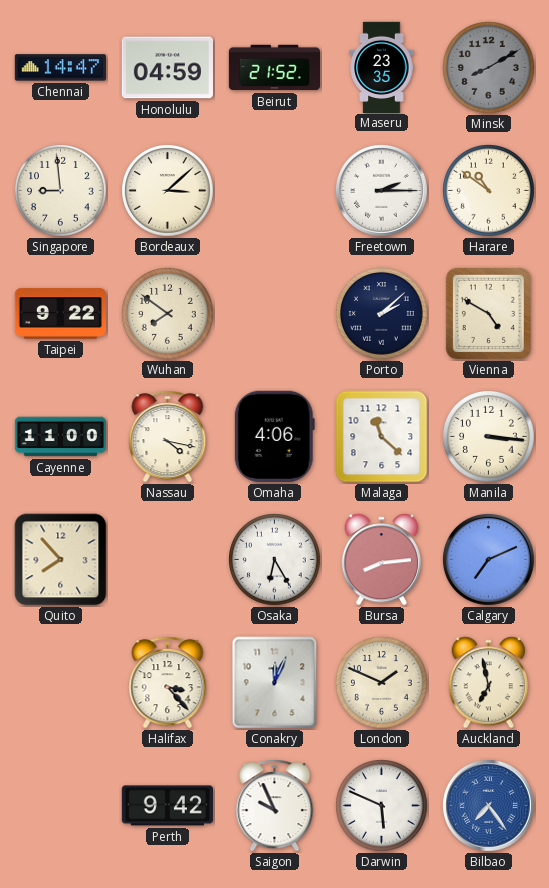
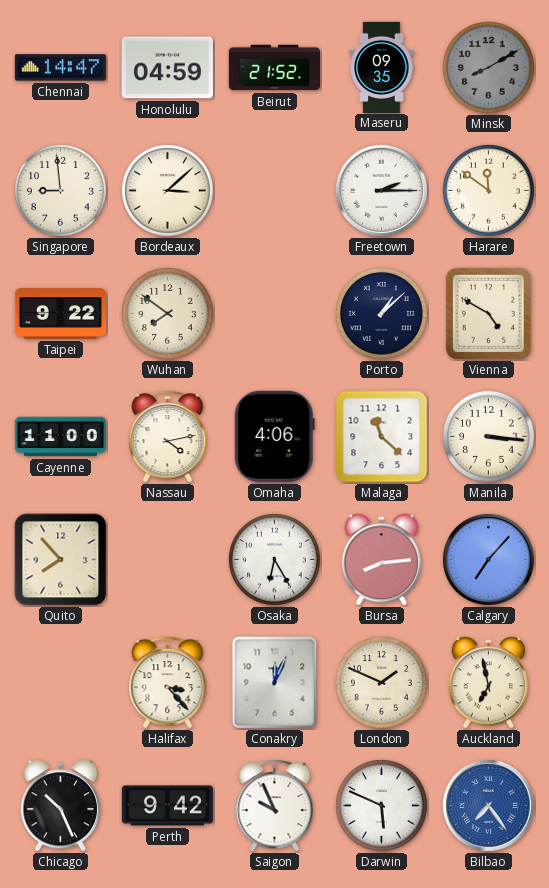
Maseru: 23:35 -> 09:35 (382, 67)
Harare: 10:51 -> 11:51 (489, 191)
Porto: 2:08 -> 1:08 (382, 314)
Nassau: 4:17 -> 4:13 (168, 437)
Calgary: 7:11 -> 7:07 (488, 559)
Chicago: none -> 10:26 (60, 806)
